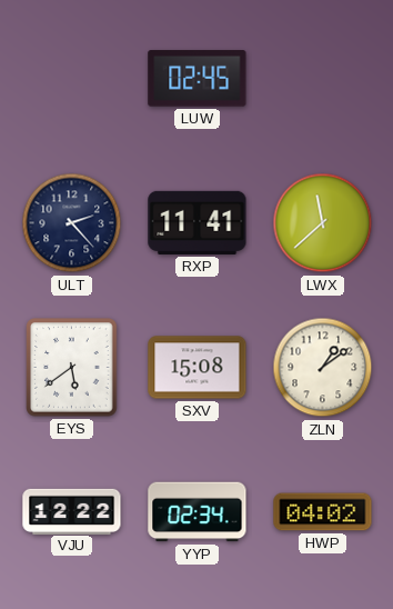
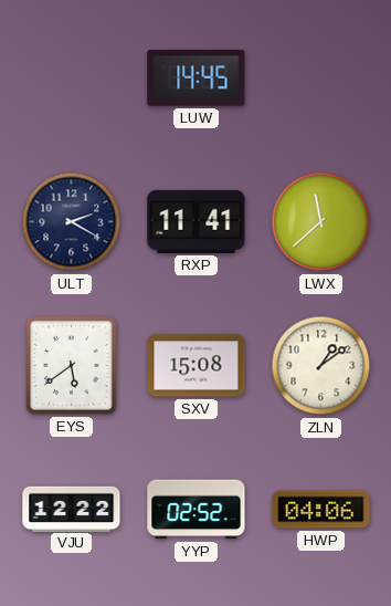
LUW: 02:45 -> 14:45 (197, 79)
ULT: 2:23 -> 2:20 (72, 222)
YYP: 02:34 -> 02:52 (197, 510)
HWP: 04:02 -> 04:06 (321, 510)
